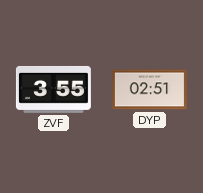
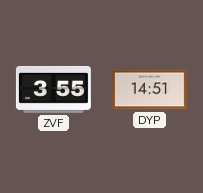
DYP: 02:51 -> 14:51 (149, 90)
